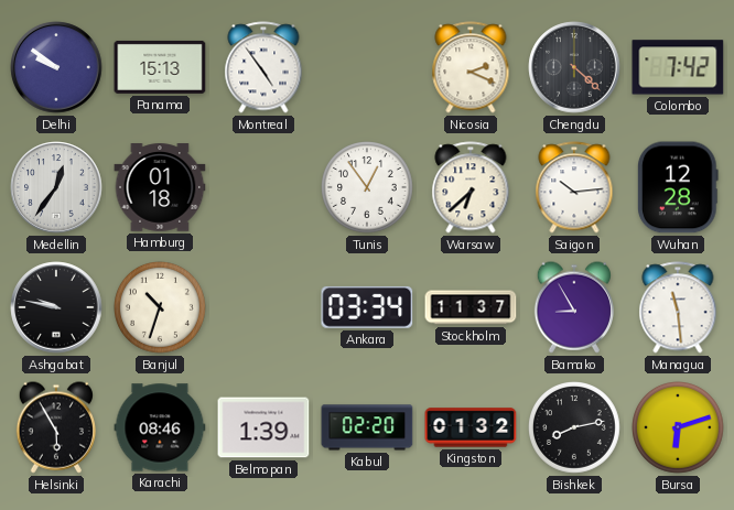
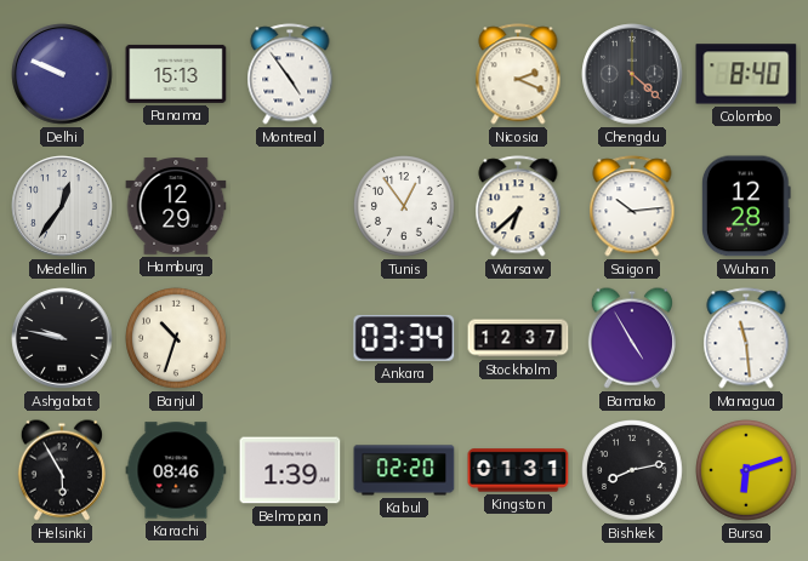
Delhi: 9:51 -> 9:49 (62, 74)
Colombo: 7:42 -> 8:40 (746, 74)
Hamburg: 01:18 -> 12:29 (176, 206)
Stockholm: 11:37 -> 12:37 (518, 338)
Bamako: 8:55 -> 4:55 (631, 338)
Kingston: 01:32 -> 01:31 (518, 470)
